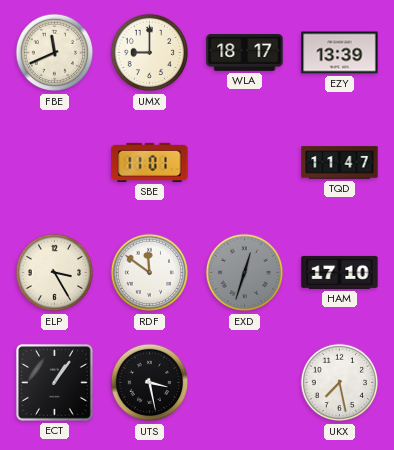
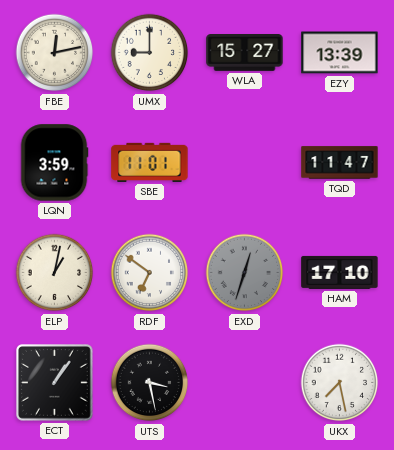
FBE: 11:41 -> 12:13 (55, 53)
WLA: 18:17 -> 15:27 (245, 53)
LQN: none -> 3:59 (54, 163)
ELP: 3:25 -> 1:02 (55, 273)
RDF: 11:51 -> 6:51 (150, 273)
